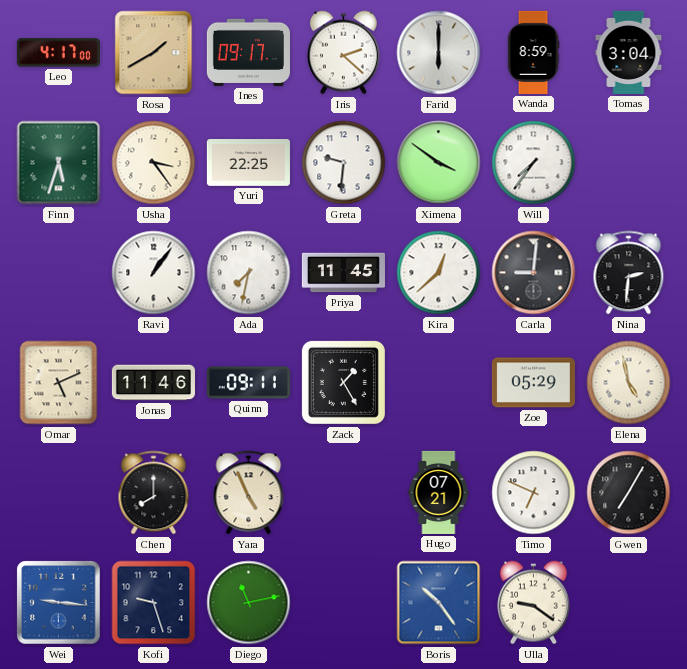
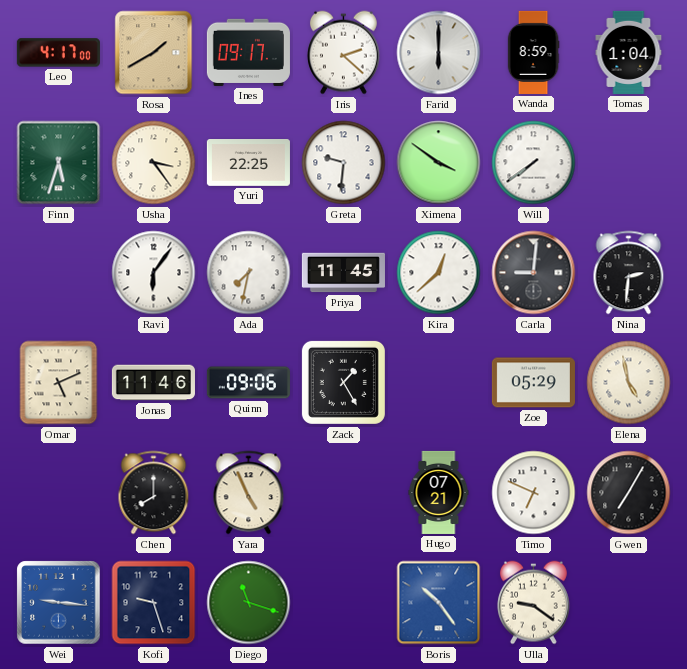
Tomas: 3:04 -> 1:04 (629, 52)
Will: 7:36 -> 7:39 (534, 163)
Ravi: 1:06 -> 6:06 (154, 273)
Quinn: 09:11 -> 09:06 (248, 383)
Diego: 11:13 -> 11:18 (249, 603)
